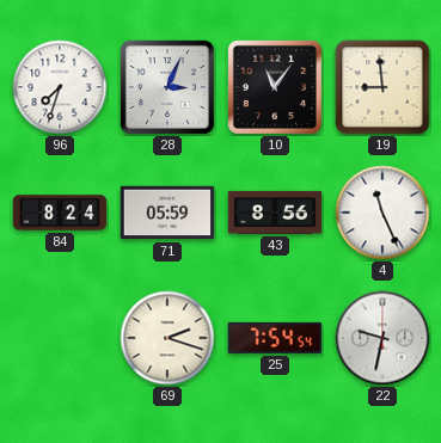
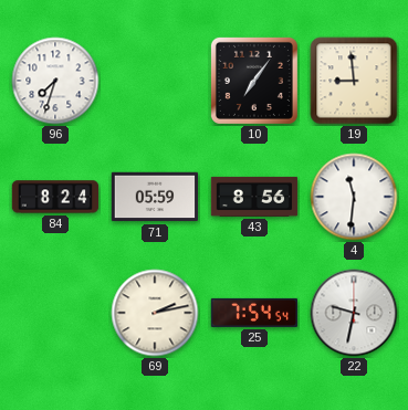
28: 3:04 -> none (167, 87)
10: 11:06 -> 7:06 (254, 81)
4: 11:26 -> 11:31 (354, 197)
69: 2:18 -> 2:13 (155, 313)
